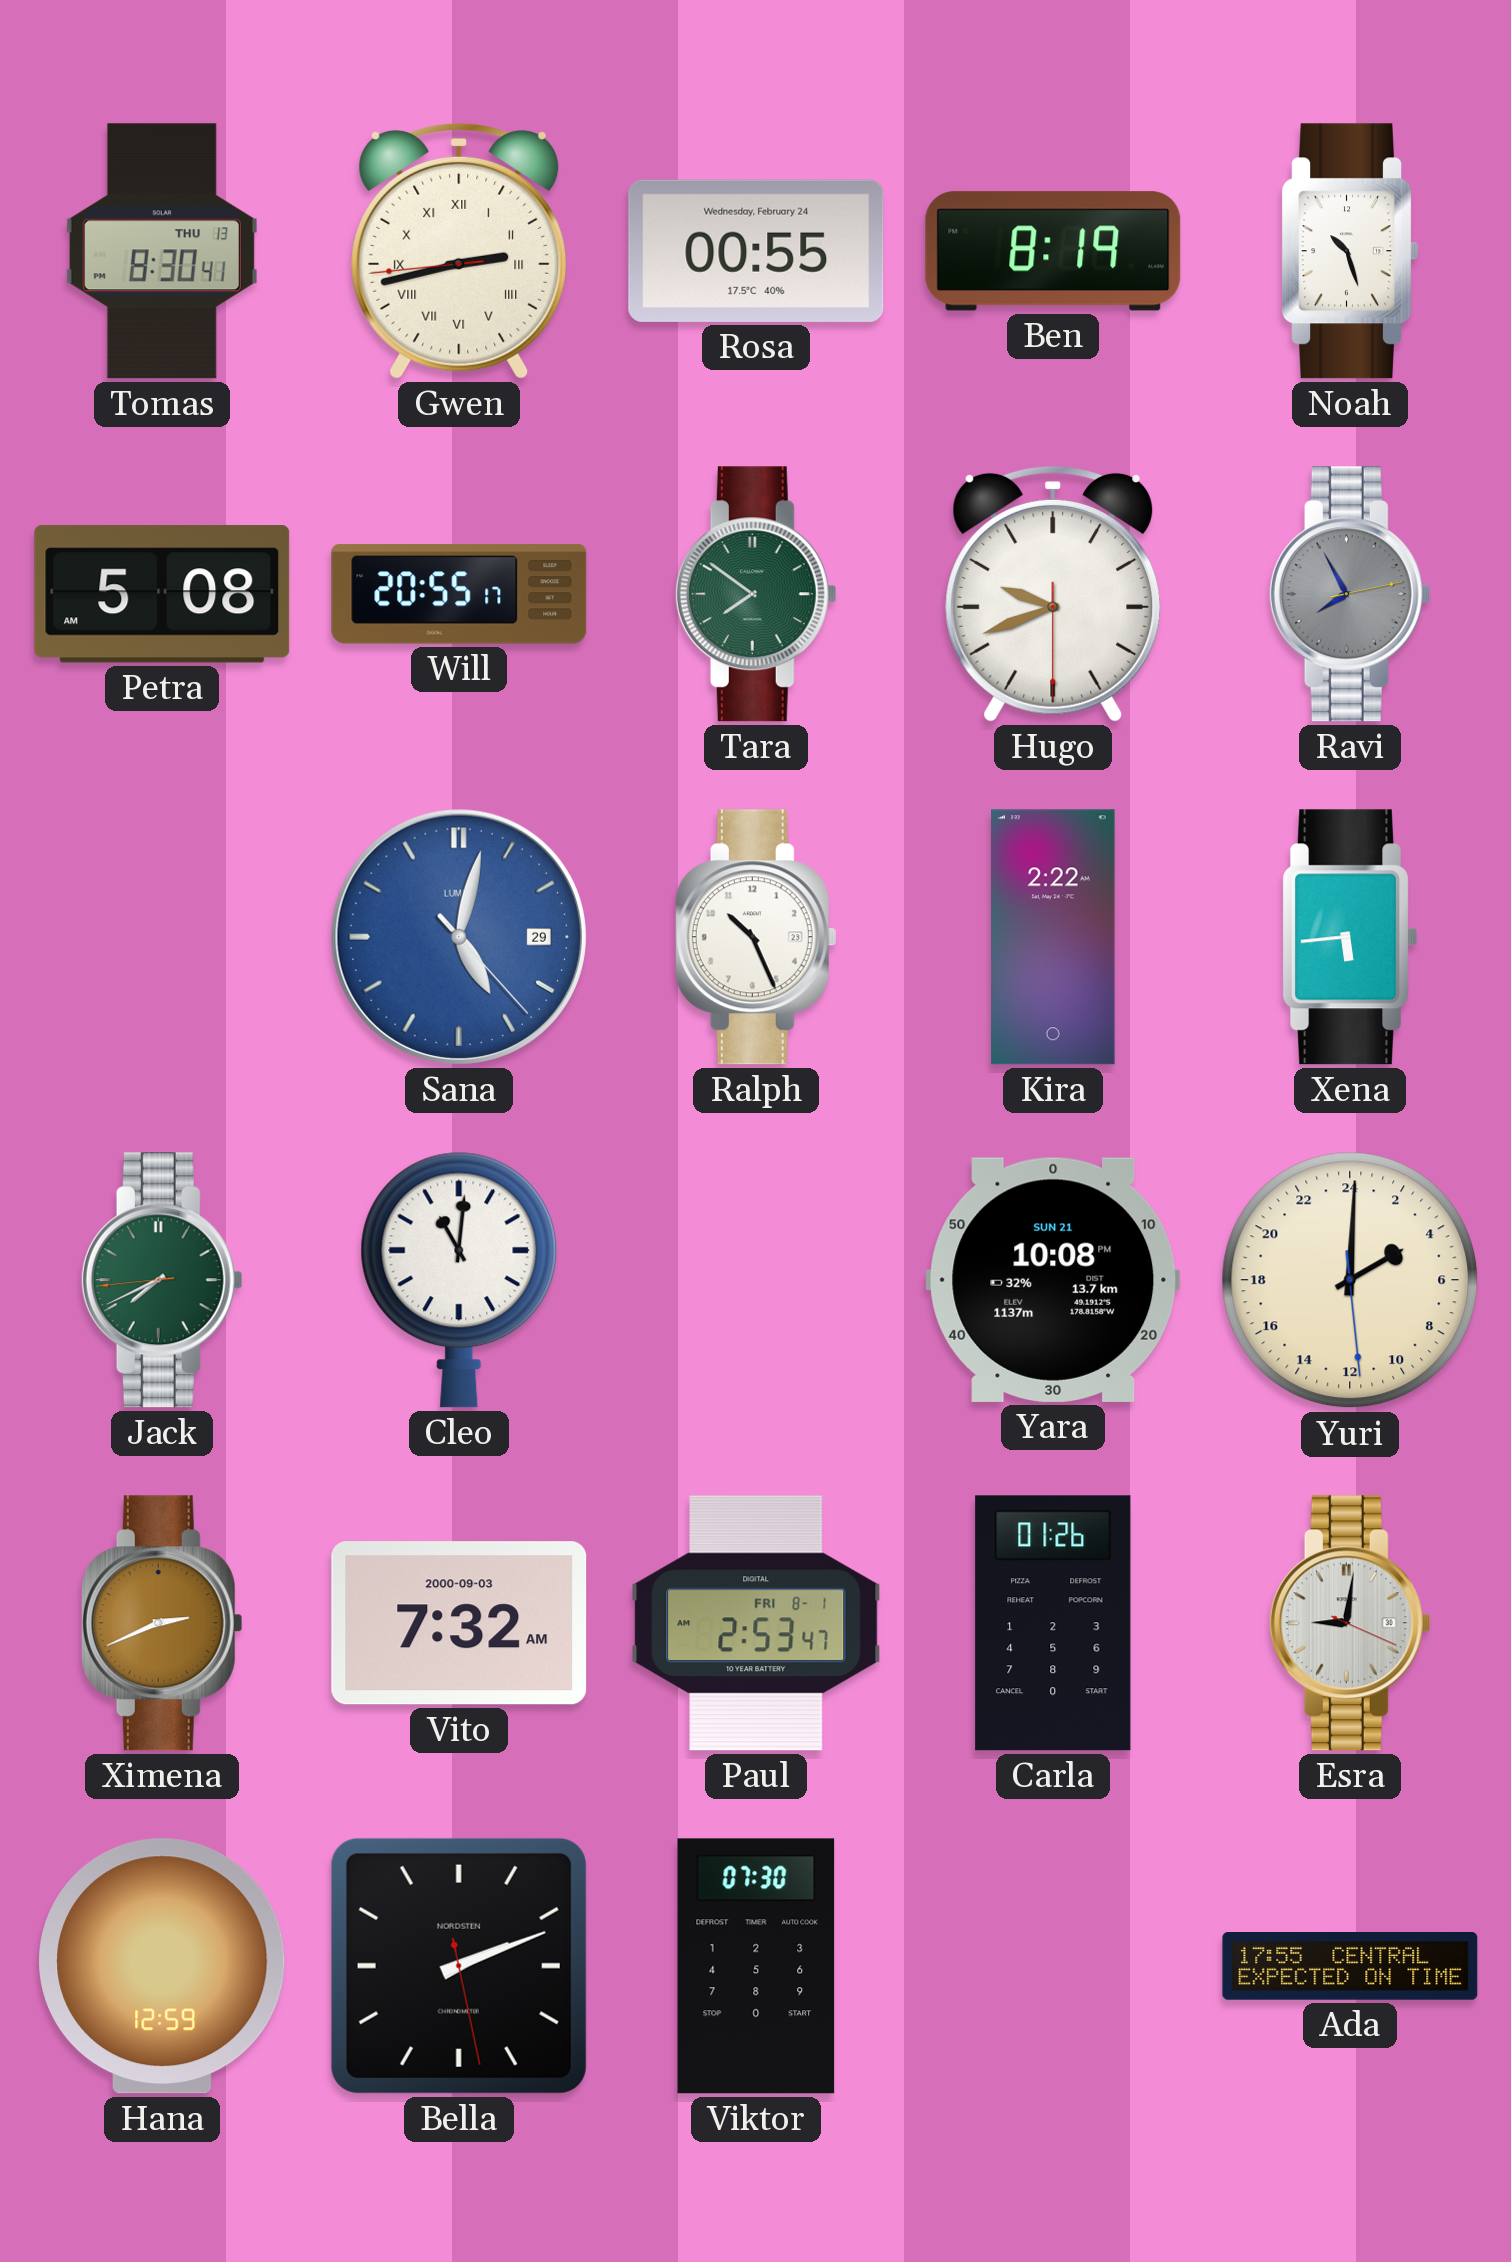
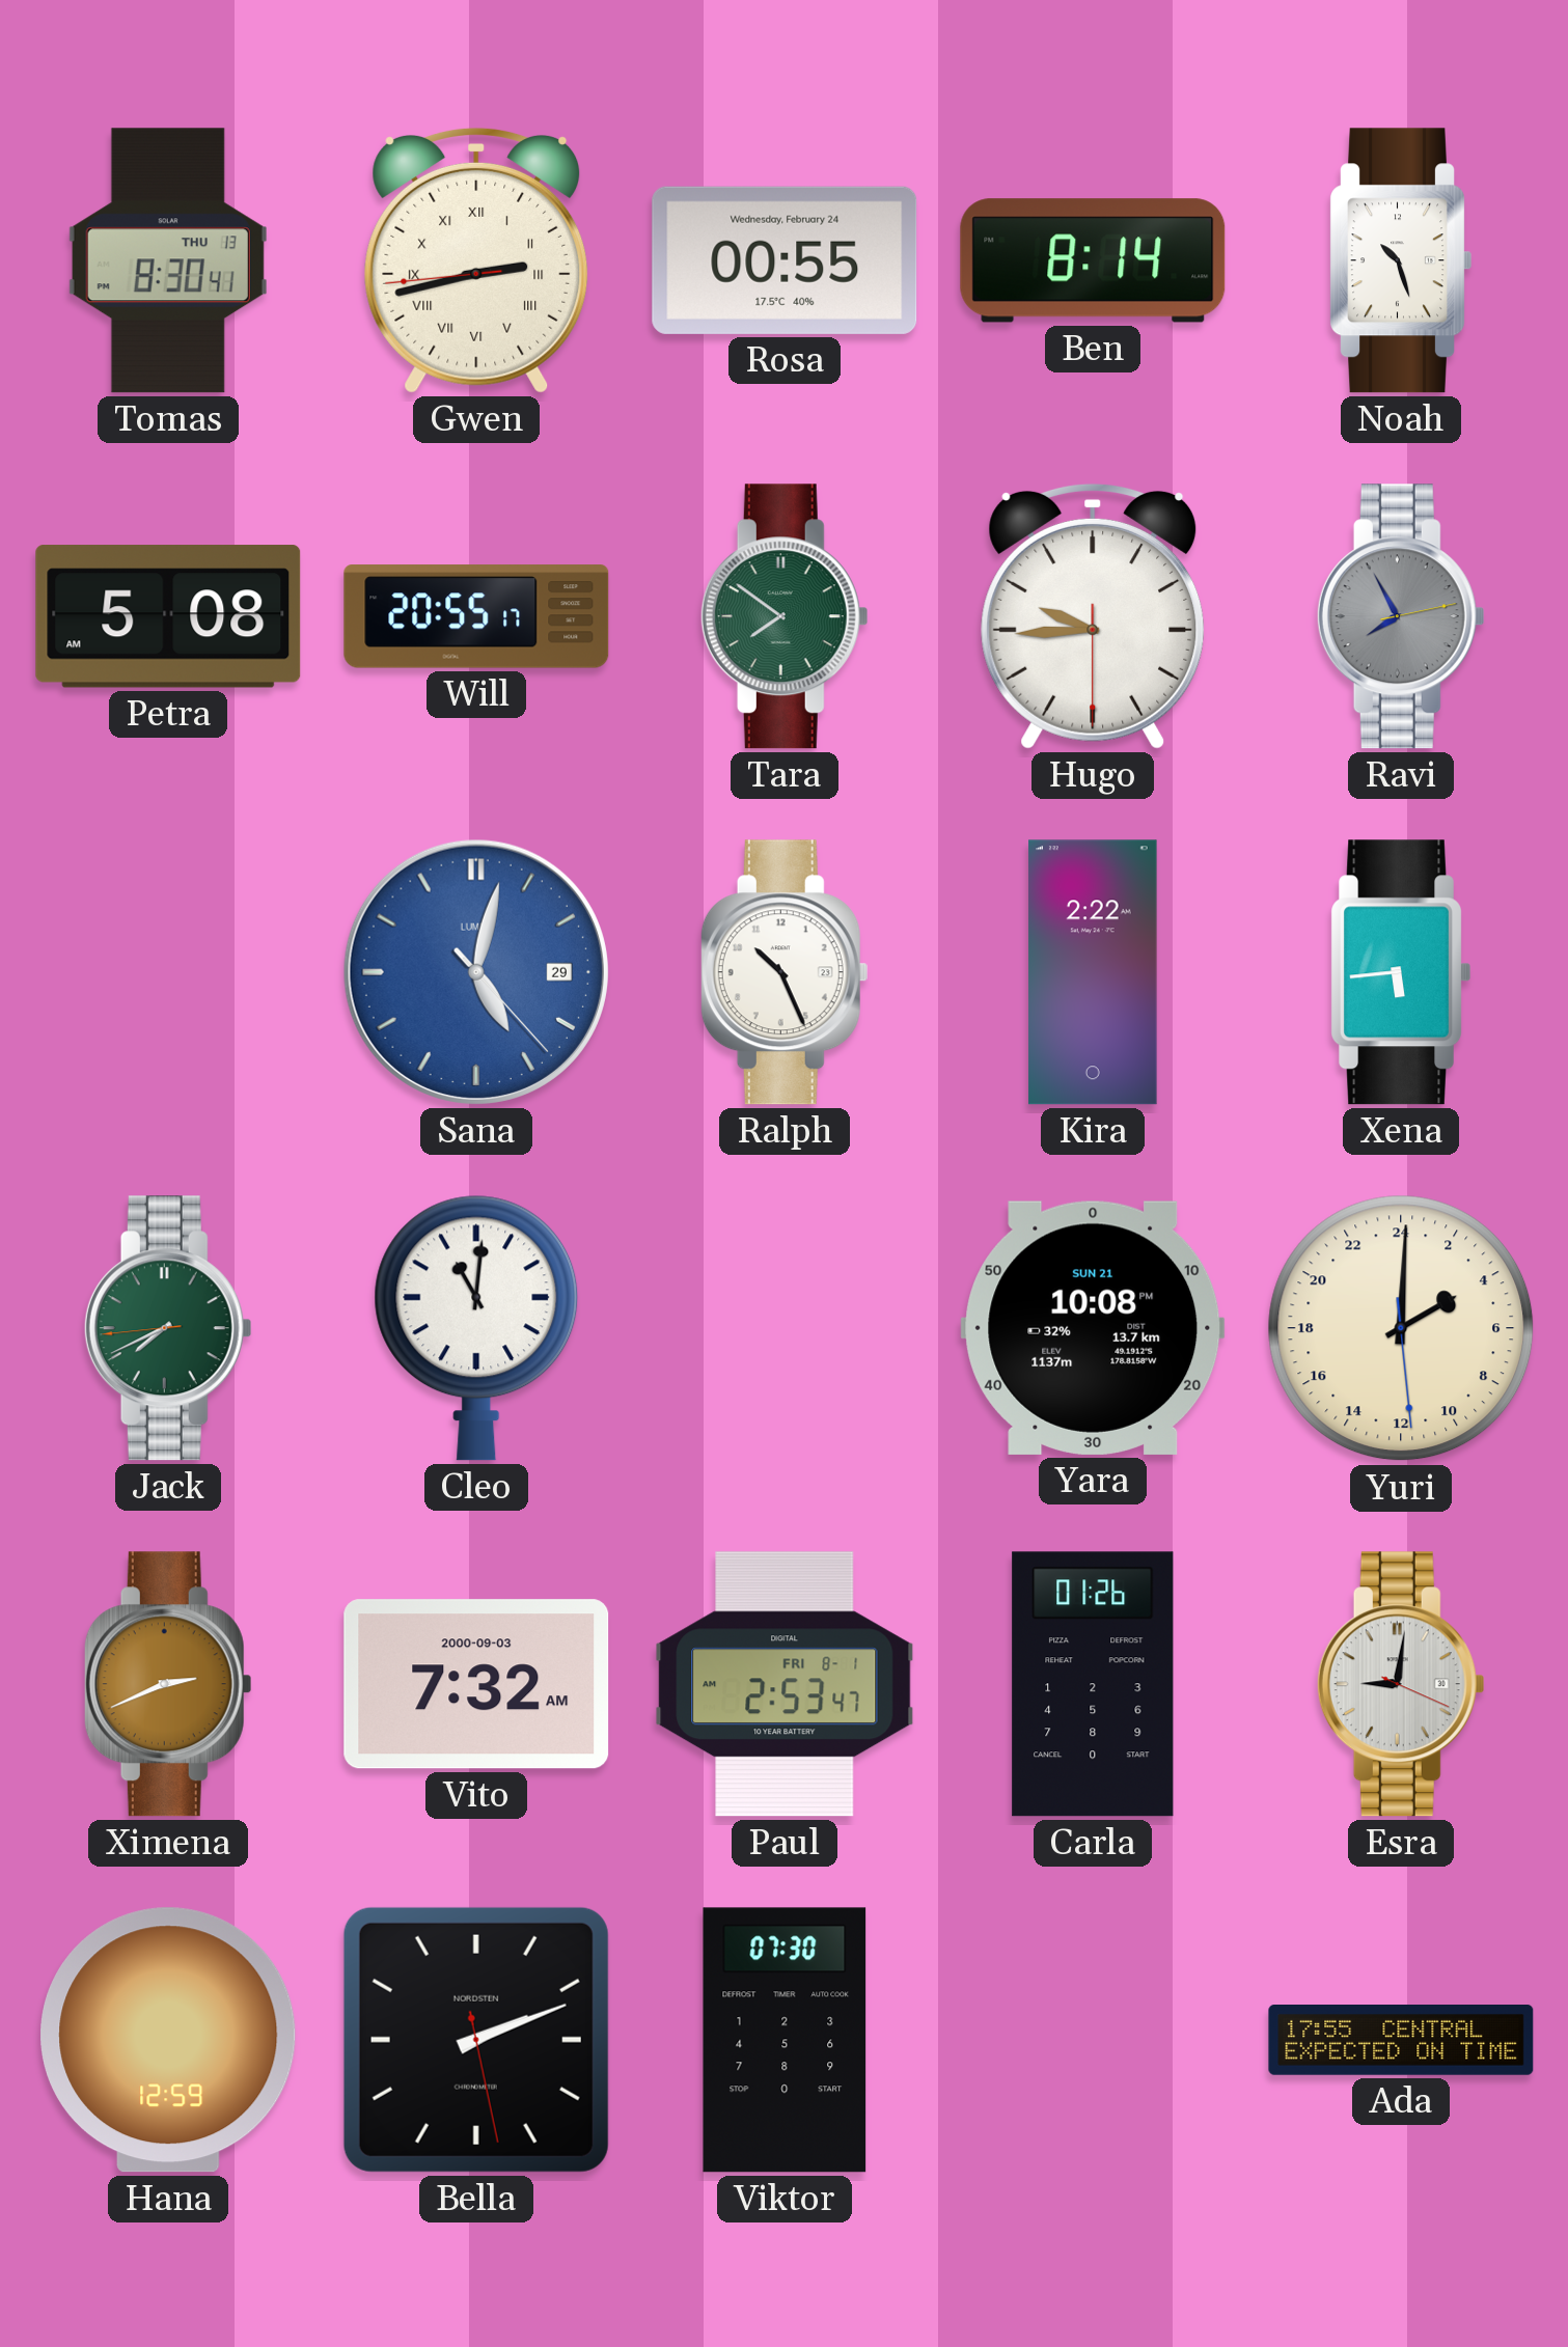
Ben: 8:19 -> 8:14 (1093, 260)
Hugo: 9:41 -> 9:44 (1093, 616)
